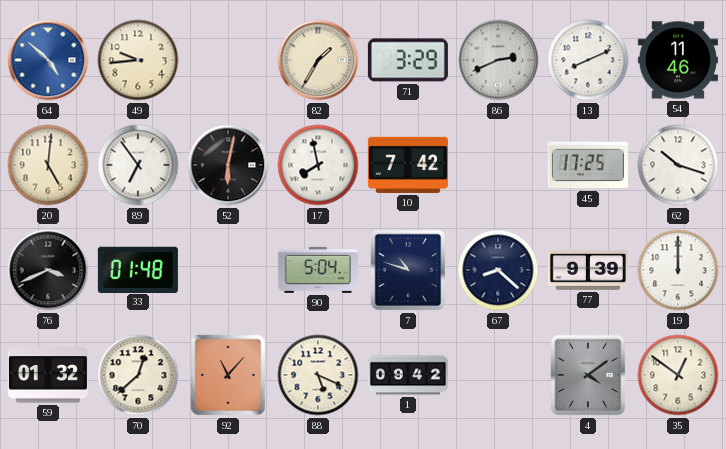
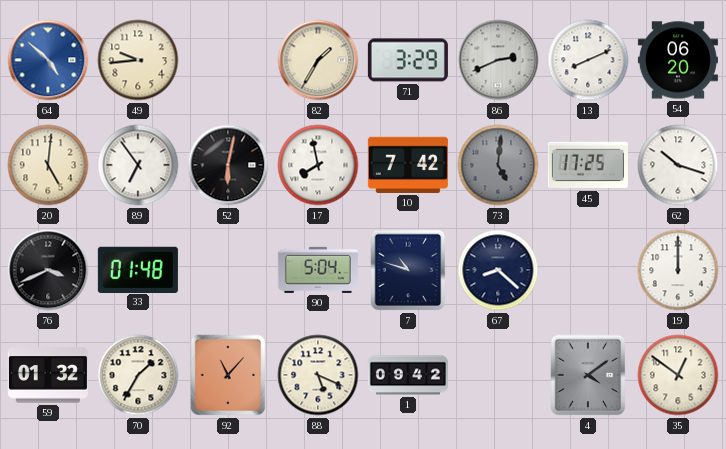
54: 11:46 -> 06:20 (678, 60)
73: none -> 5:01 (498, 165)
77: 9:39 -> none (588, 271)
70: 12:38 -> 1:35 (138, 375)
